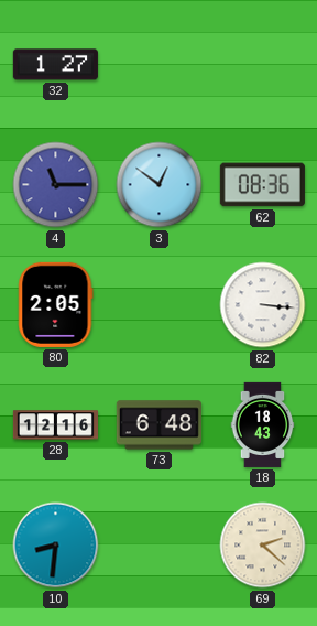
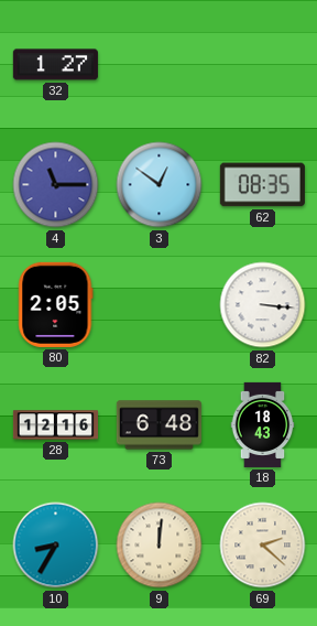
62: 08:36 -> 08:35 (262, 185)
10: 8:31 -> 8:35 (56, 546)
9: none -> 12:01 (160, 546)
